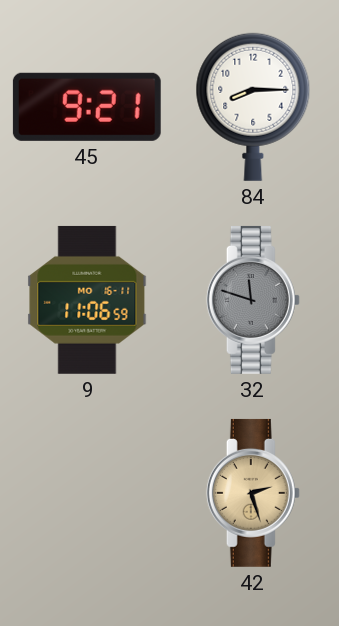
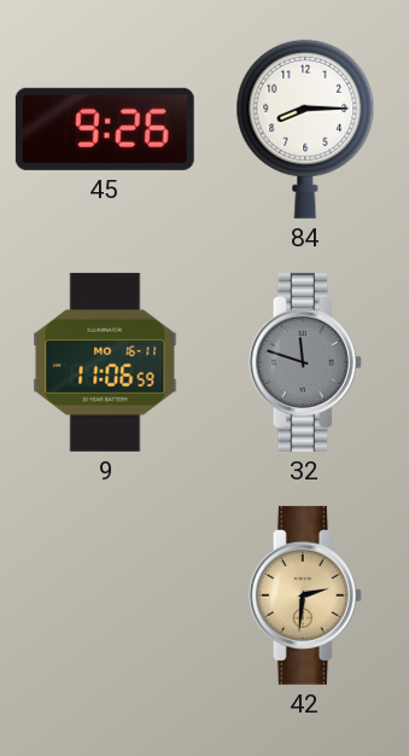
45: 9:21 -> 9:26 (105, 129)
42: 2:27 -> 2:31 (305, 595)
